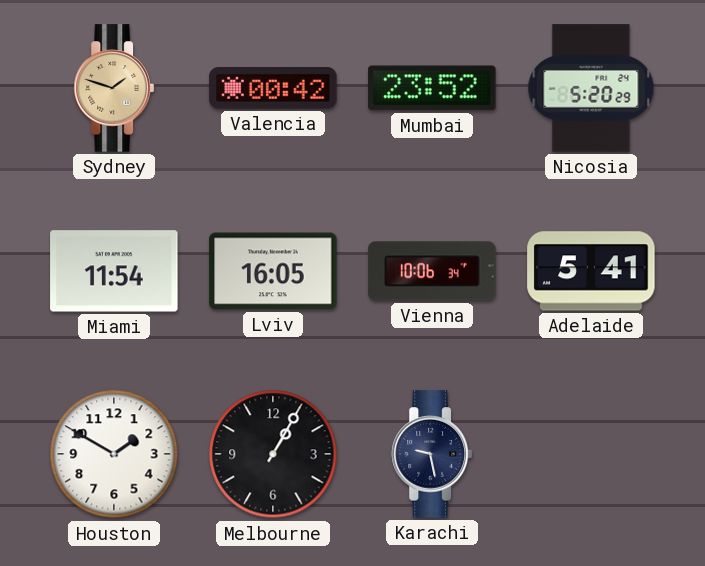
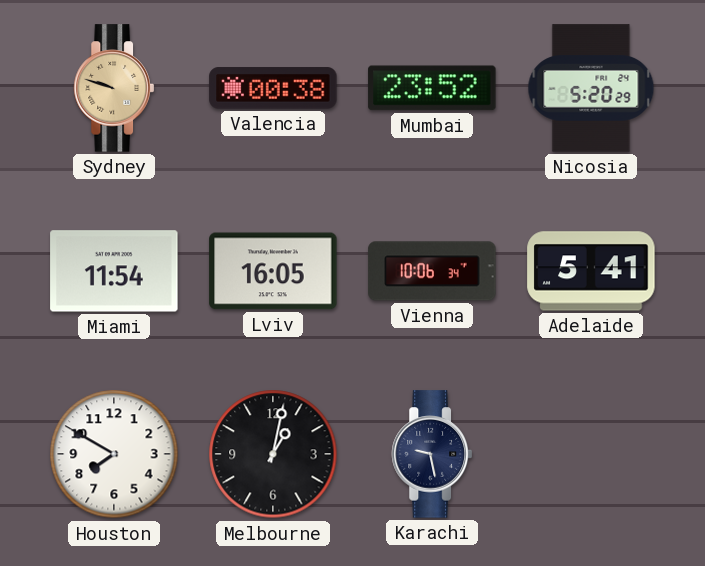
Sydney: 1:48 -> 9:48 (114, 88)
Valencia: 00:42 -> 00:38 (273, 88)
Houston: 1:50 -> 7:50 (114, 454)
Melbourne: 1:05 -> 1:02 (273, 454)
